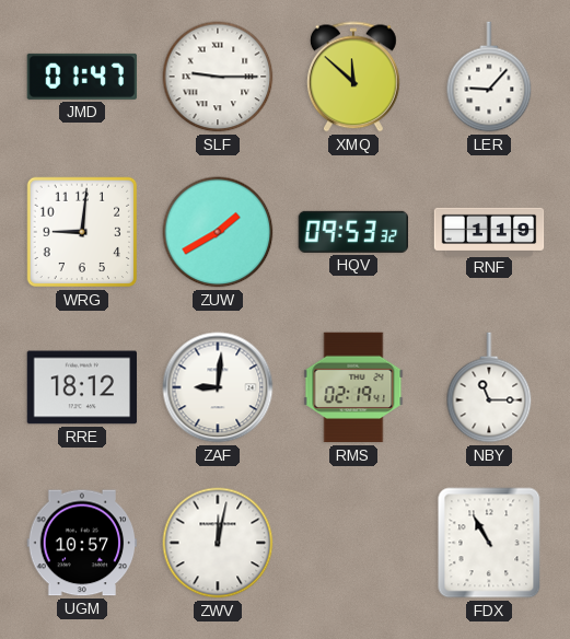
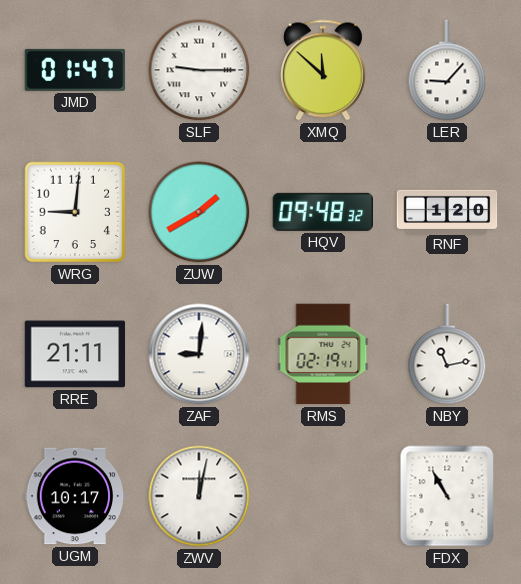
HQV: 09:53 -> 09:48 (322, 212)
RNF: 1:19 -> 1:20 (447, 211)
RRE: 18:12 -> 21:11 (75, 354)
NBY: 11:15 -> 11:13 (447, 354)
UGM: 10:57 -> 10:17 (75, 496)
